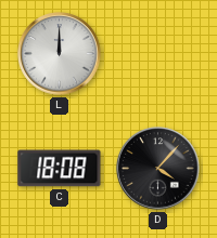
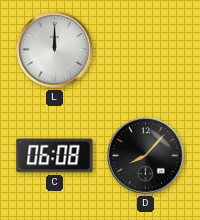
C: 18:08 -> 06:08 (55, 156)
D: 4:07 -> 8:07 (146, 156)
